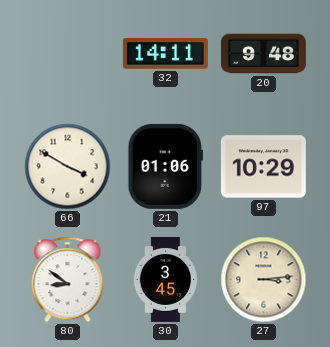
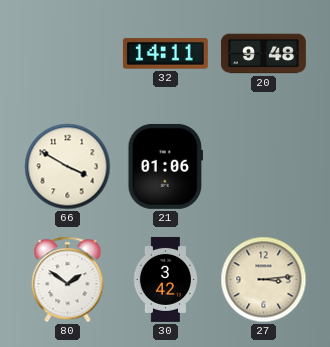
97: 10:29 -> none (263, 167)
80: 8:51 -> 1:51 (68, 280)
30: 3:45 -> 3:42 (166, 279)
